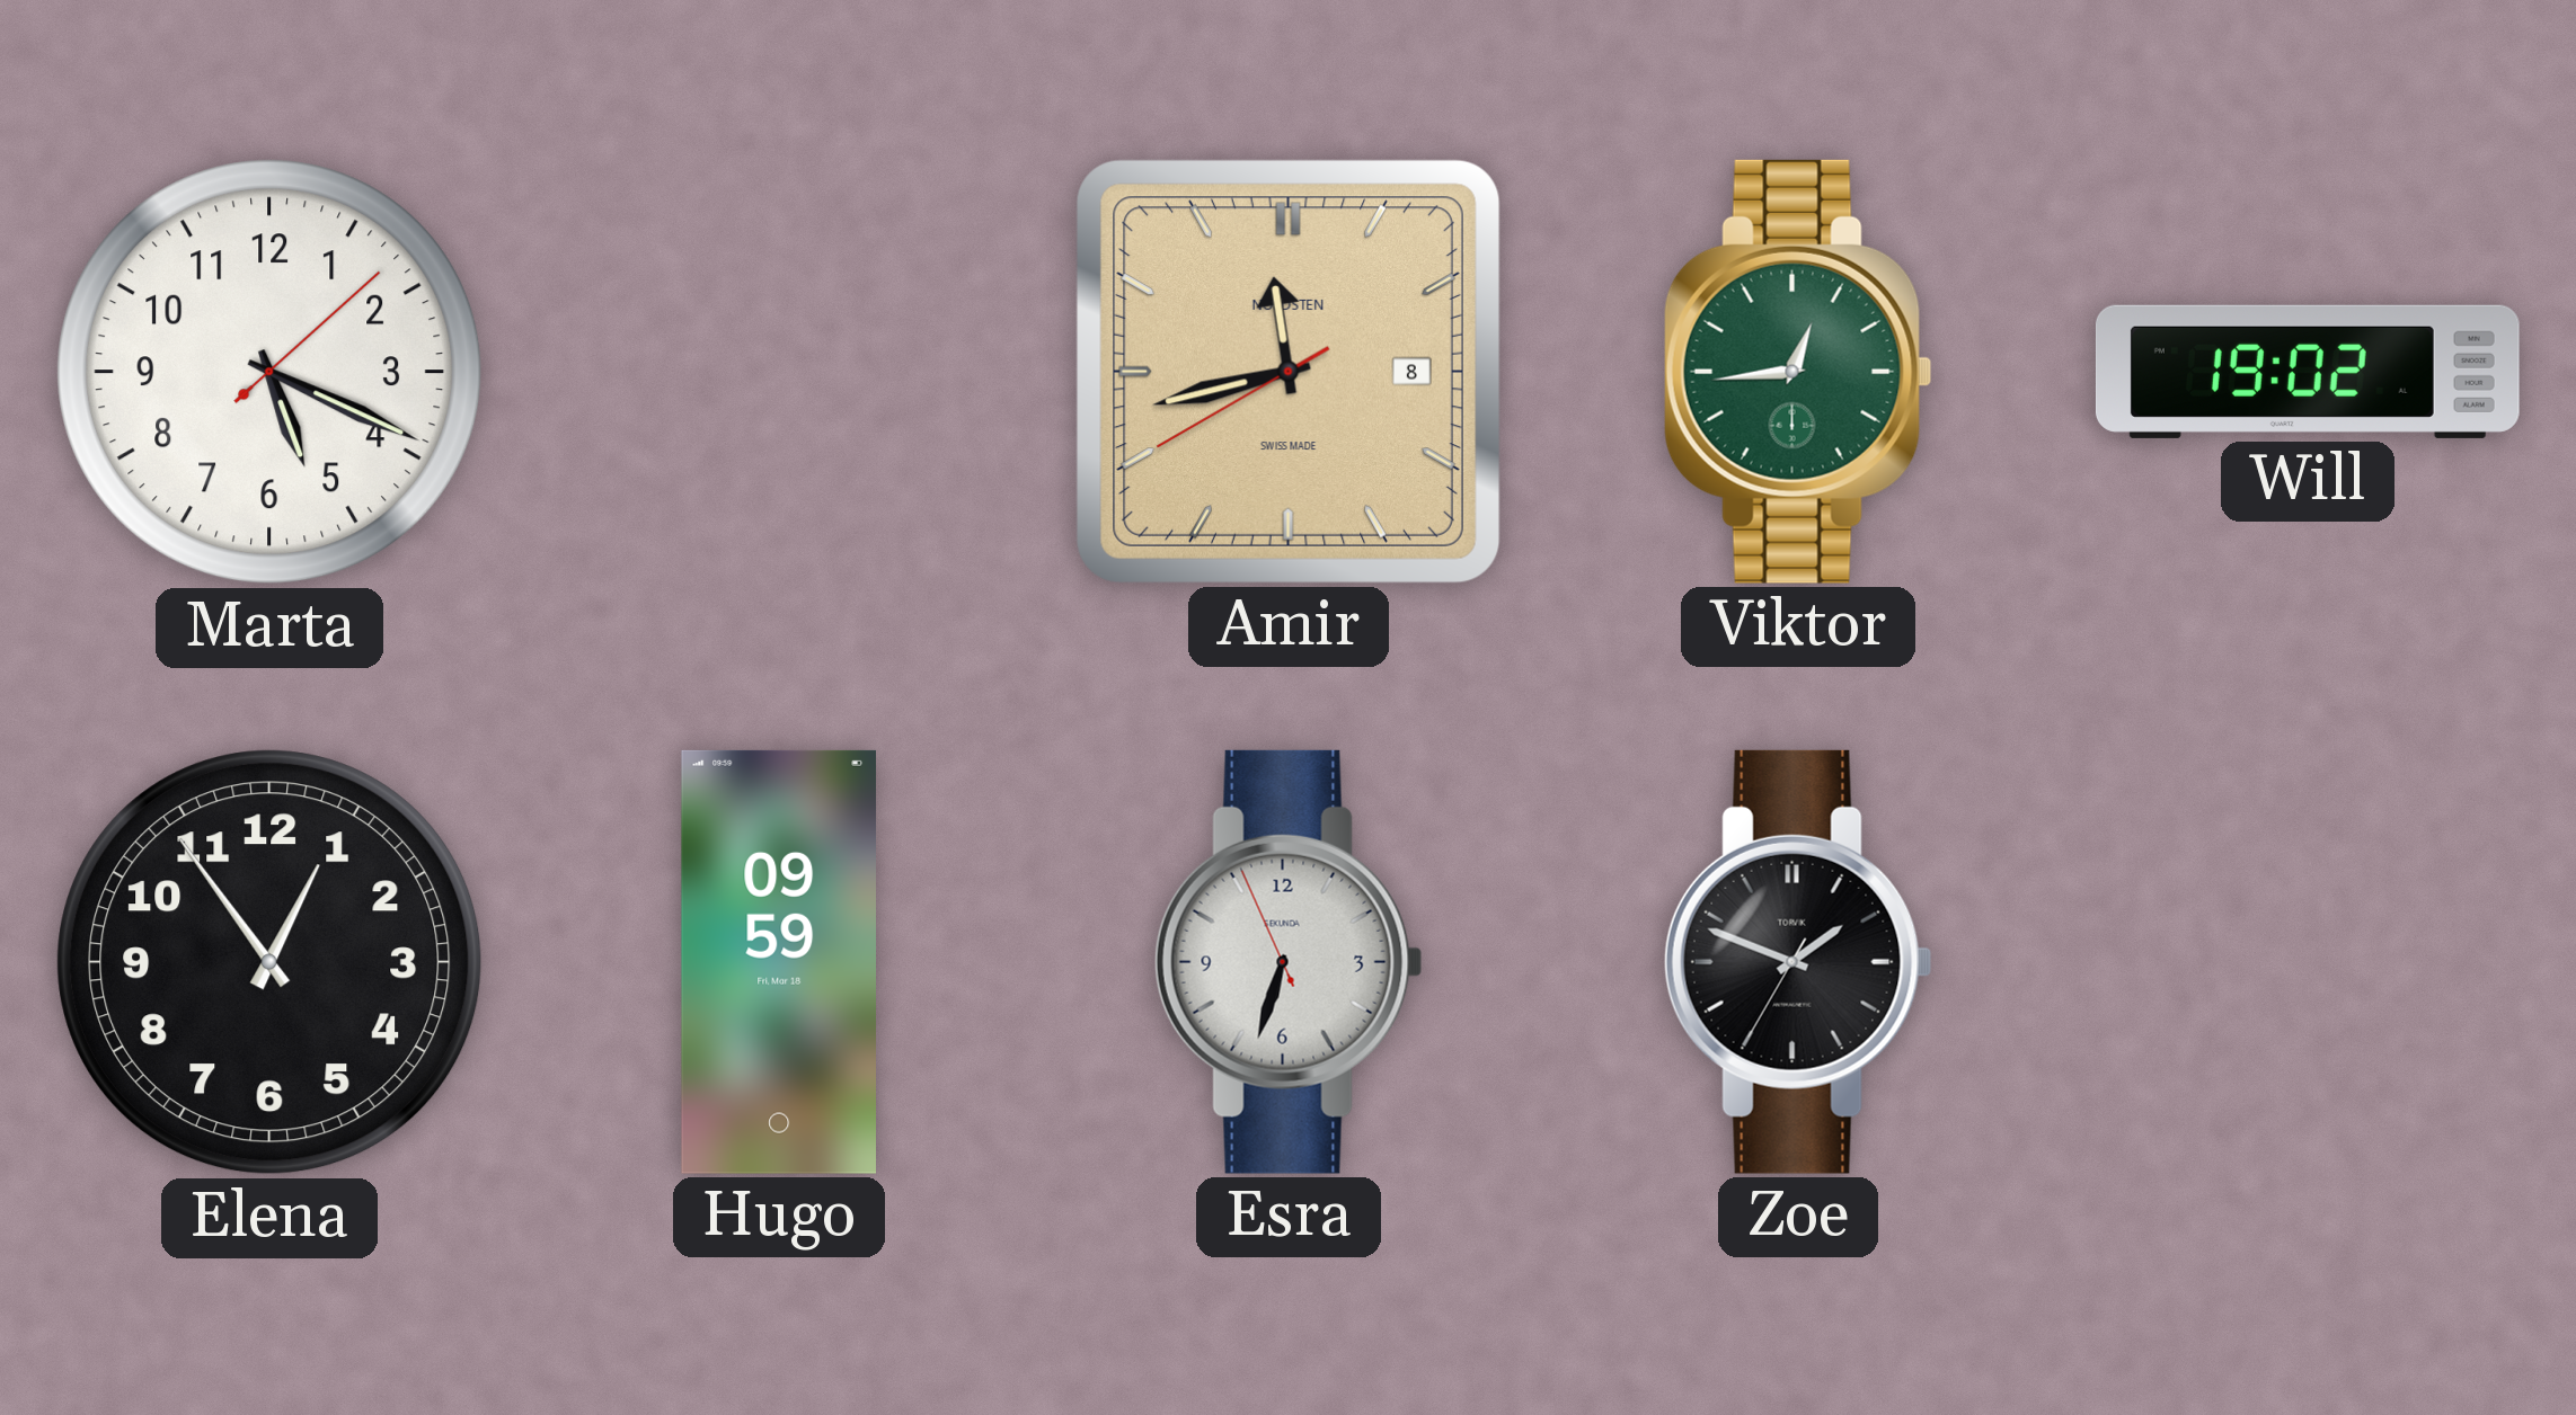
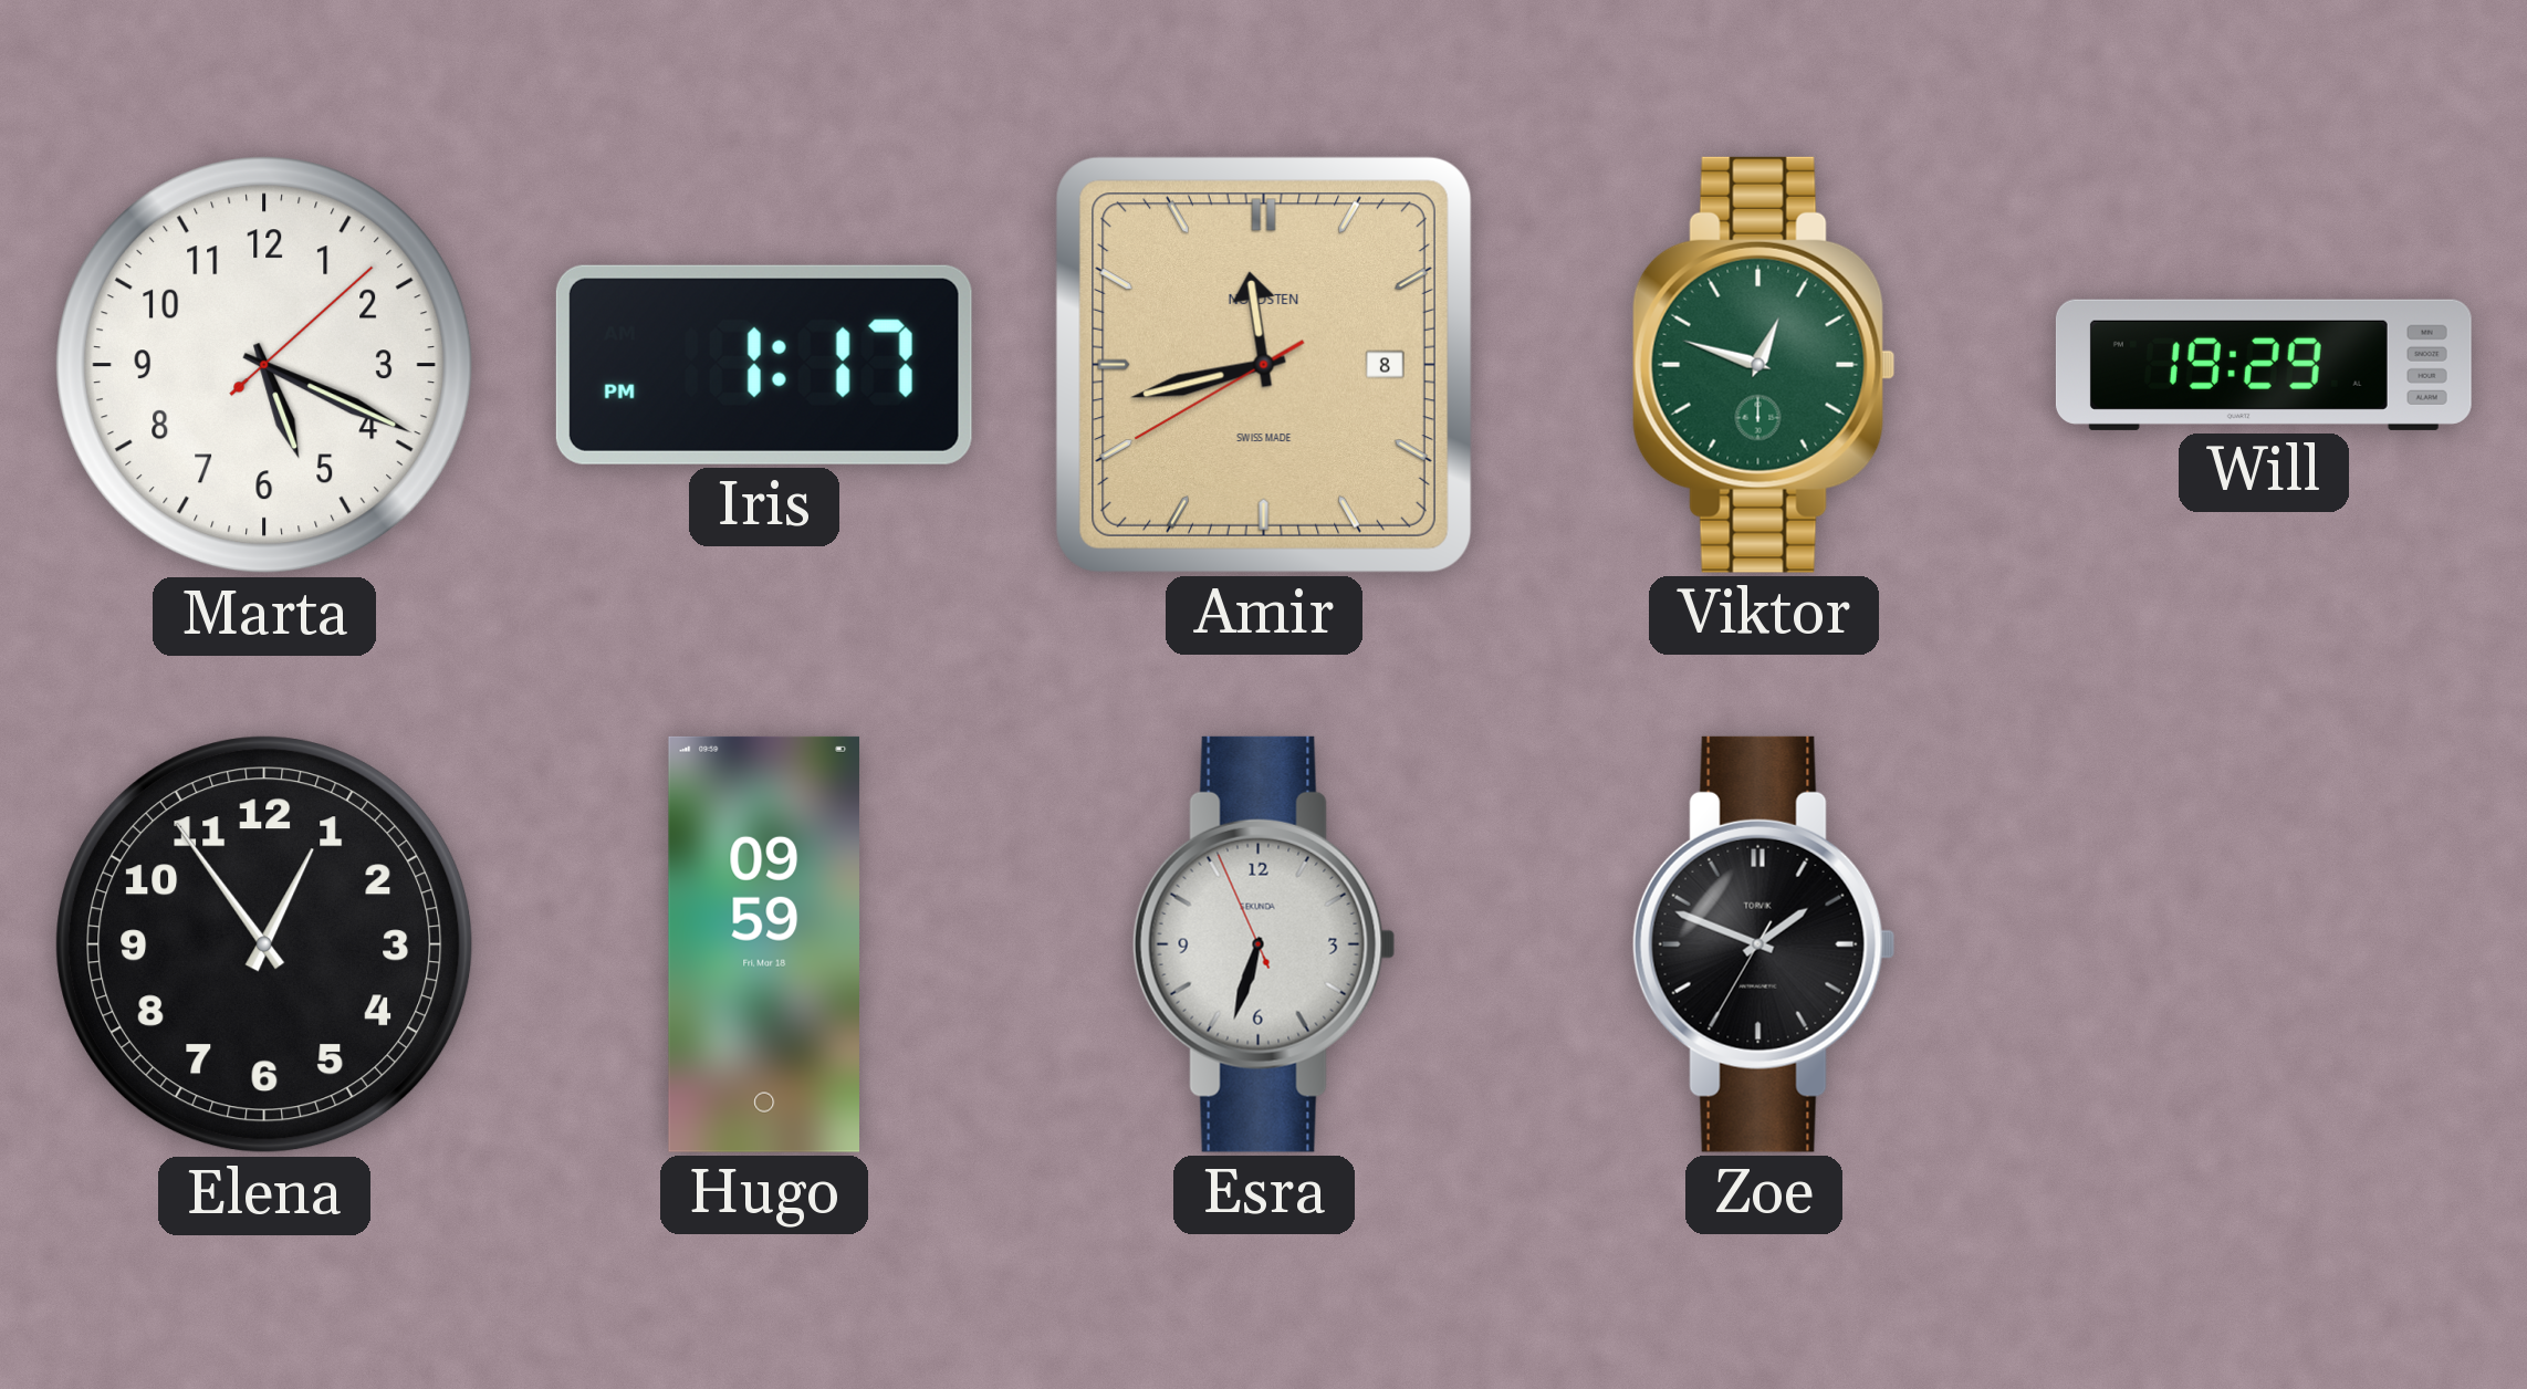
Iris: none -> 1:17 (764, 365)
Viktor: 12:44 -> 12:48 (1764, 365)
Will: 19:02 -> 19:29 (2264, 365)
